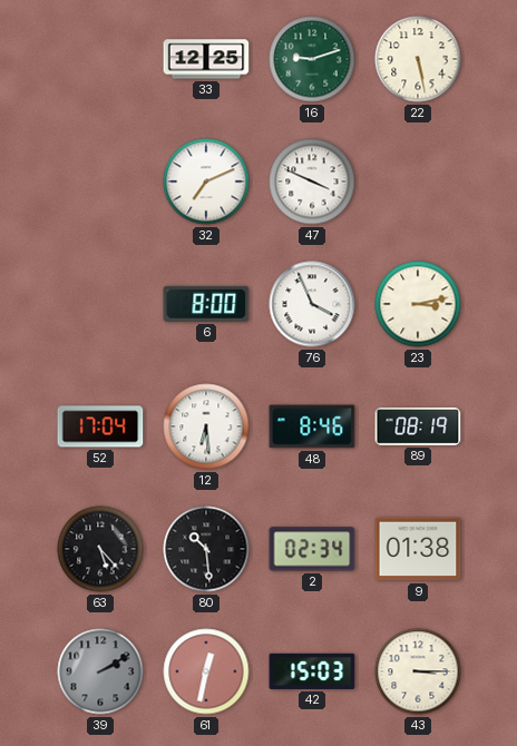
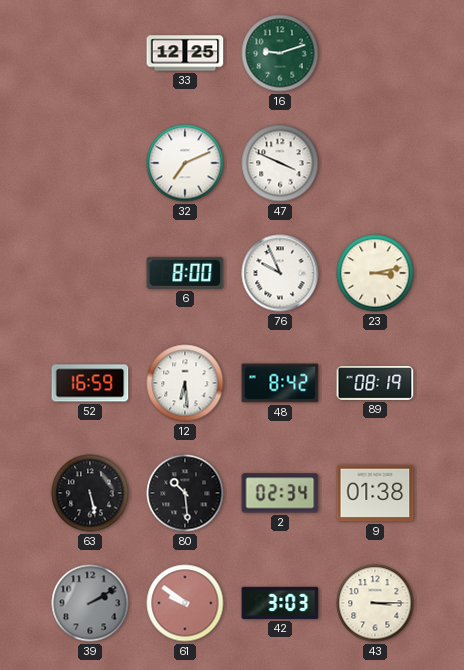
22: 5:28 -> none (418, 59)
76: 3:56 -> 9:56 (280, 273)
52: 17:04 -> 16:59 (90, 383)
48: 8:46 -> 8:42 (280, 383)
63: 5:23 -> 5:28 (90, 493)
61: 12:32 -> 9:51 (185, 603)
42: 15:03 -> 3:03 (280, 603)
